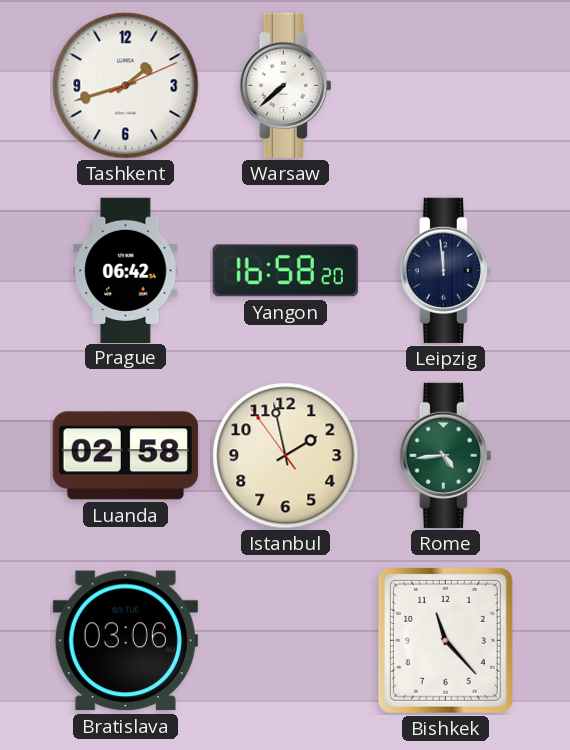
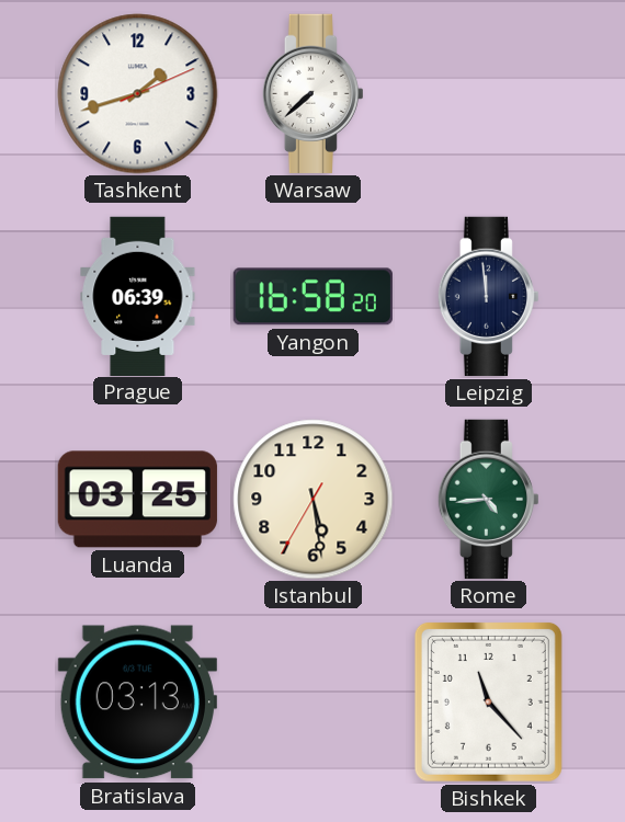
Prague: 06:42 -> 06:39 (138, 296)
Luanda: 02:58 -> 03:25 (137, 500)
Istanbul: 1:57 -> 5:28 (314, 500)
Bratislava: 03:06 -> 03:13 (137, 703)
